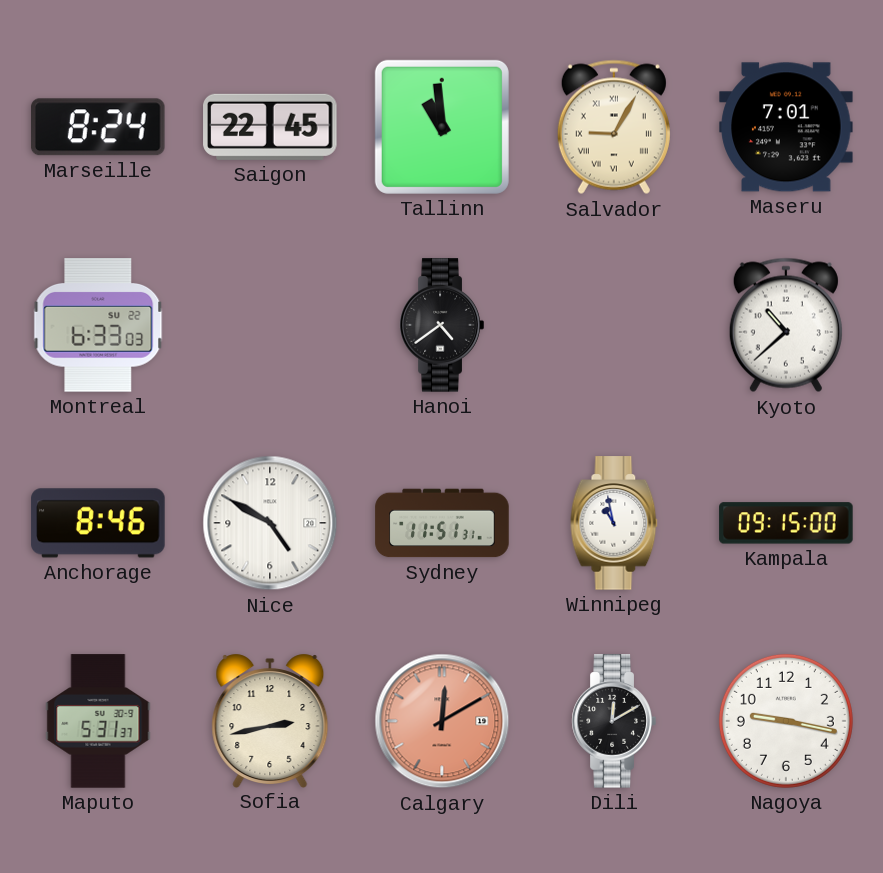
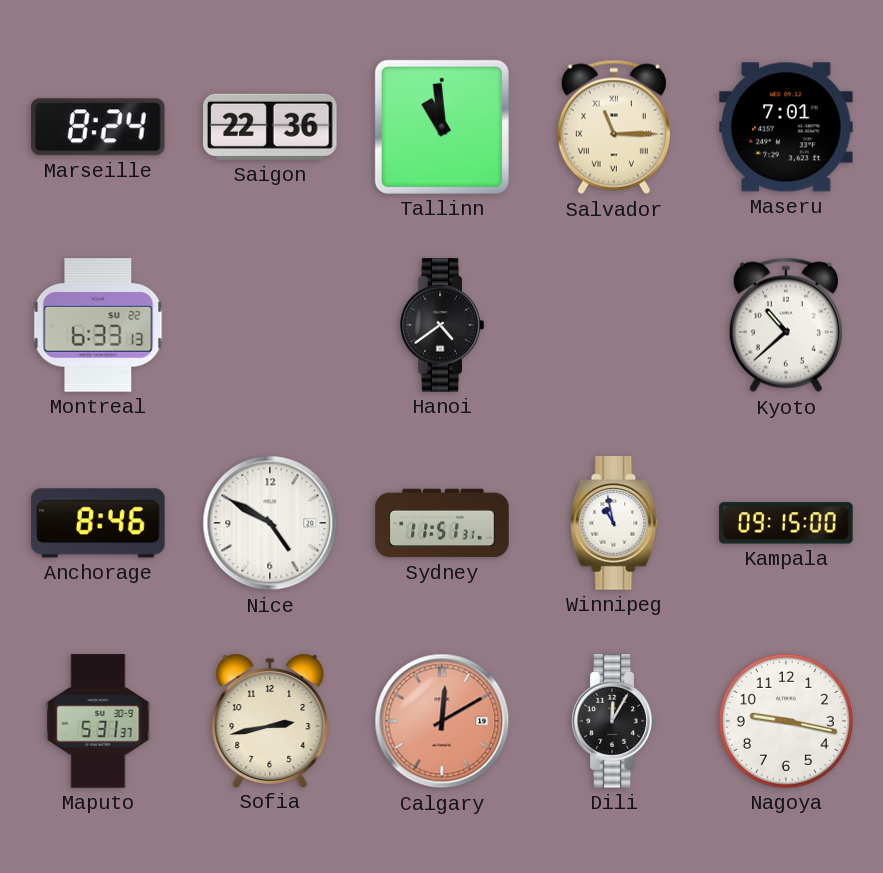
Saigon: 22:45 -> 22:36 (270, 127)
Salvador: 9:05 -> 11:15 (614, 127)
Montreal: 6:33:03 -> 6:33:13 (98, 325)
Dili: 12:10 -> 12:05 (614, 721)
